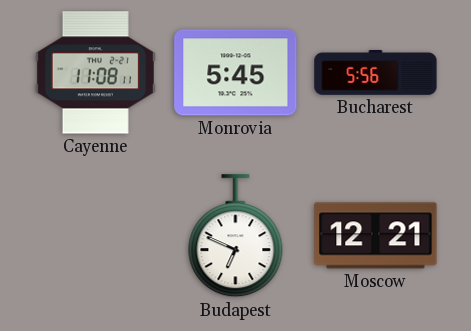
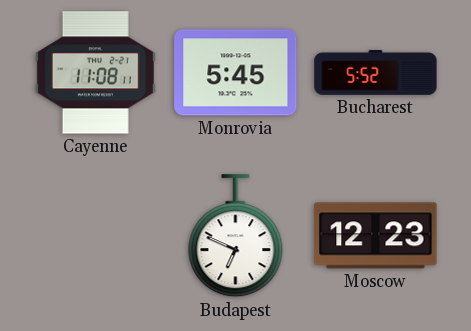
Bucharest: 5:56 -> 5:52 (376, 72)
Moscow: 12:21 -> 12:23 (376, 236)
